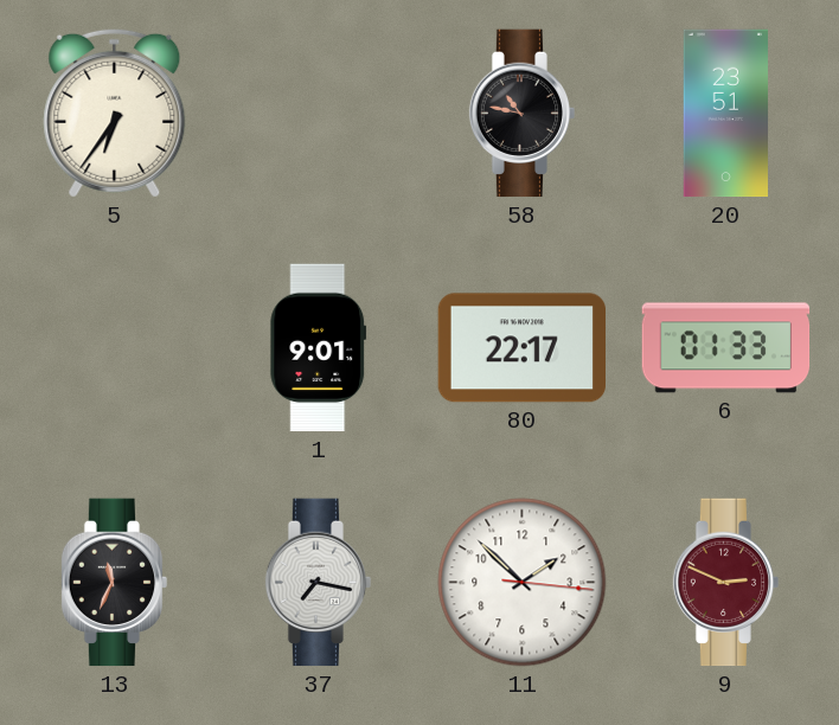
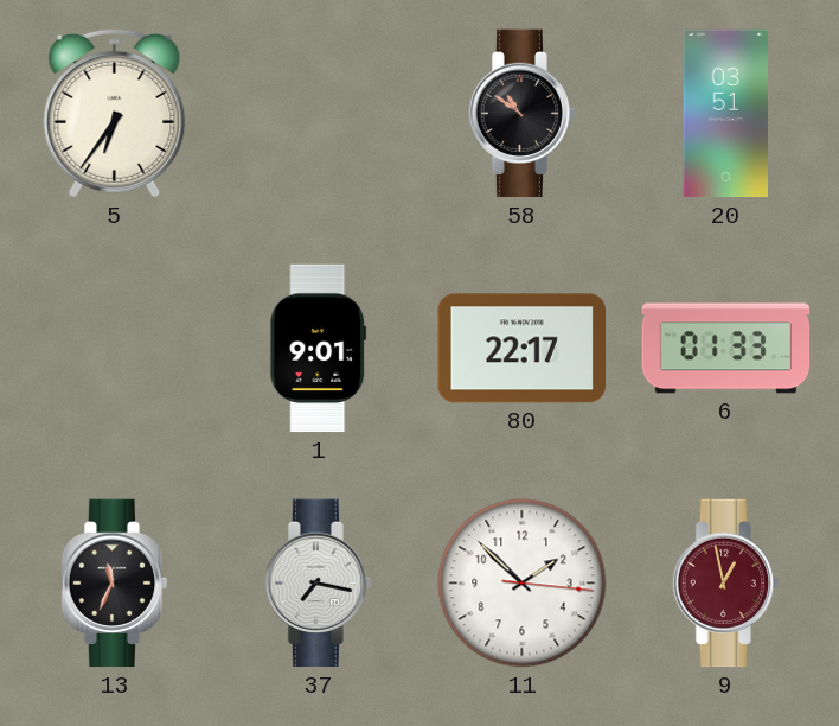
58: 10:47 -> 10:51 (523, 114)
20: 23:51 -> 03:51 (725, 114)
9: 2:49 -> 12:58 (726, 584)
